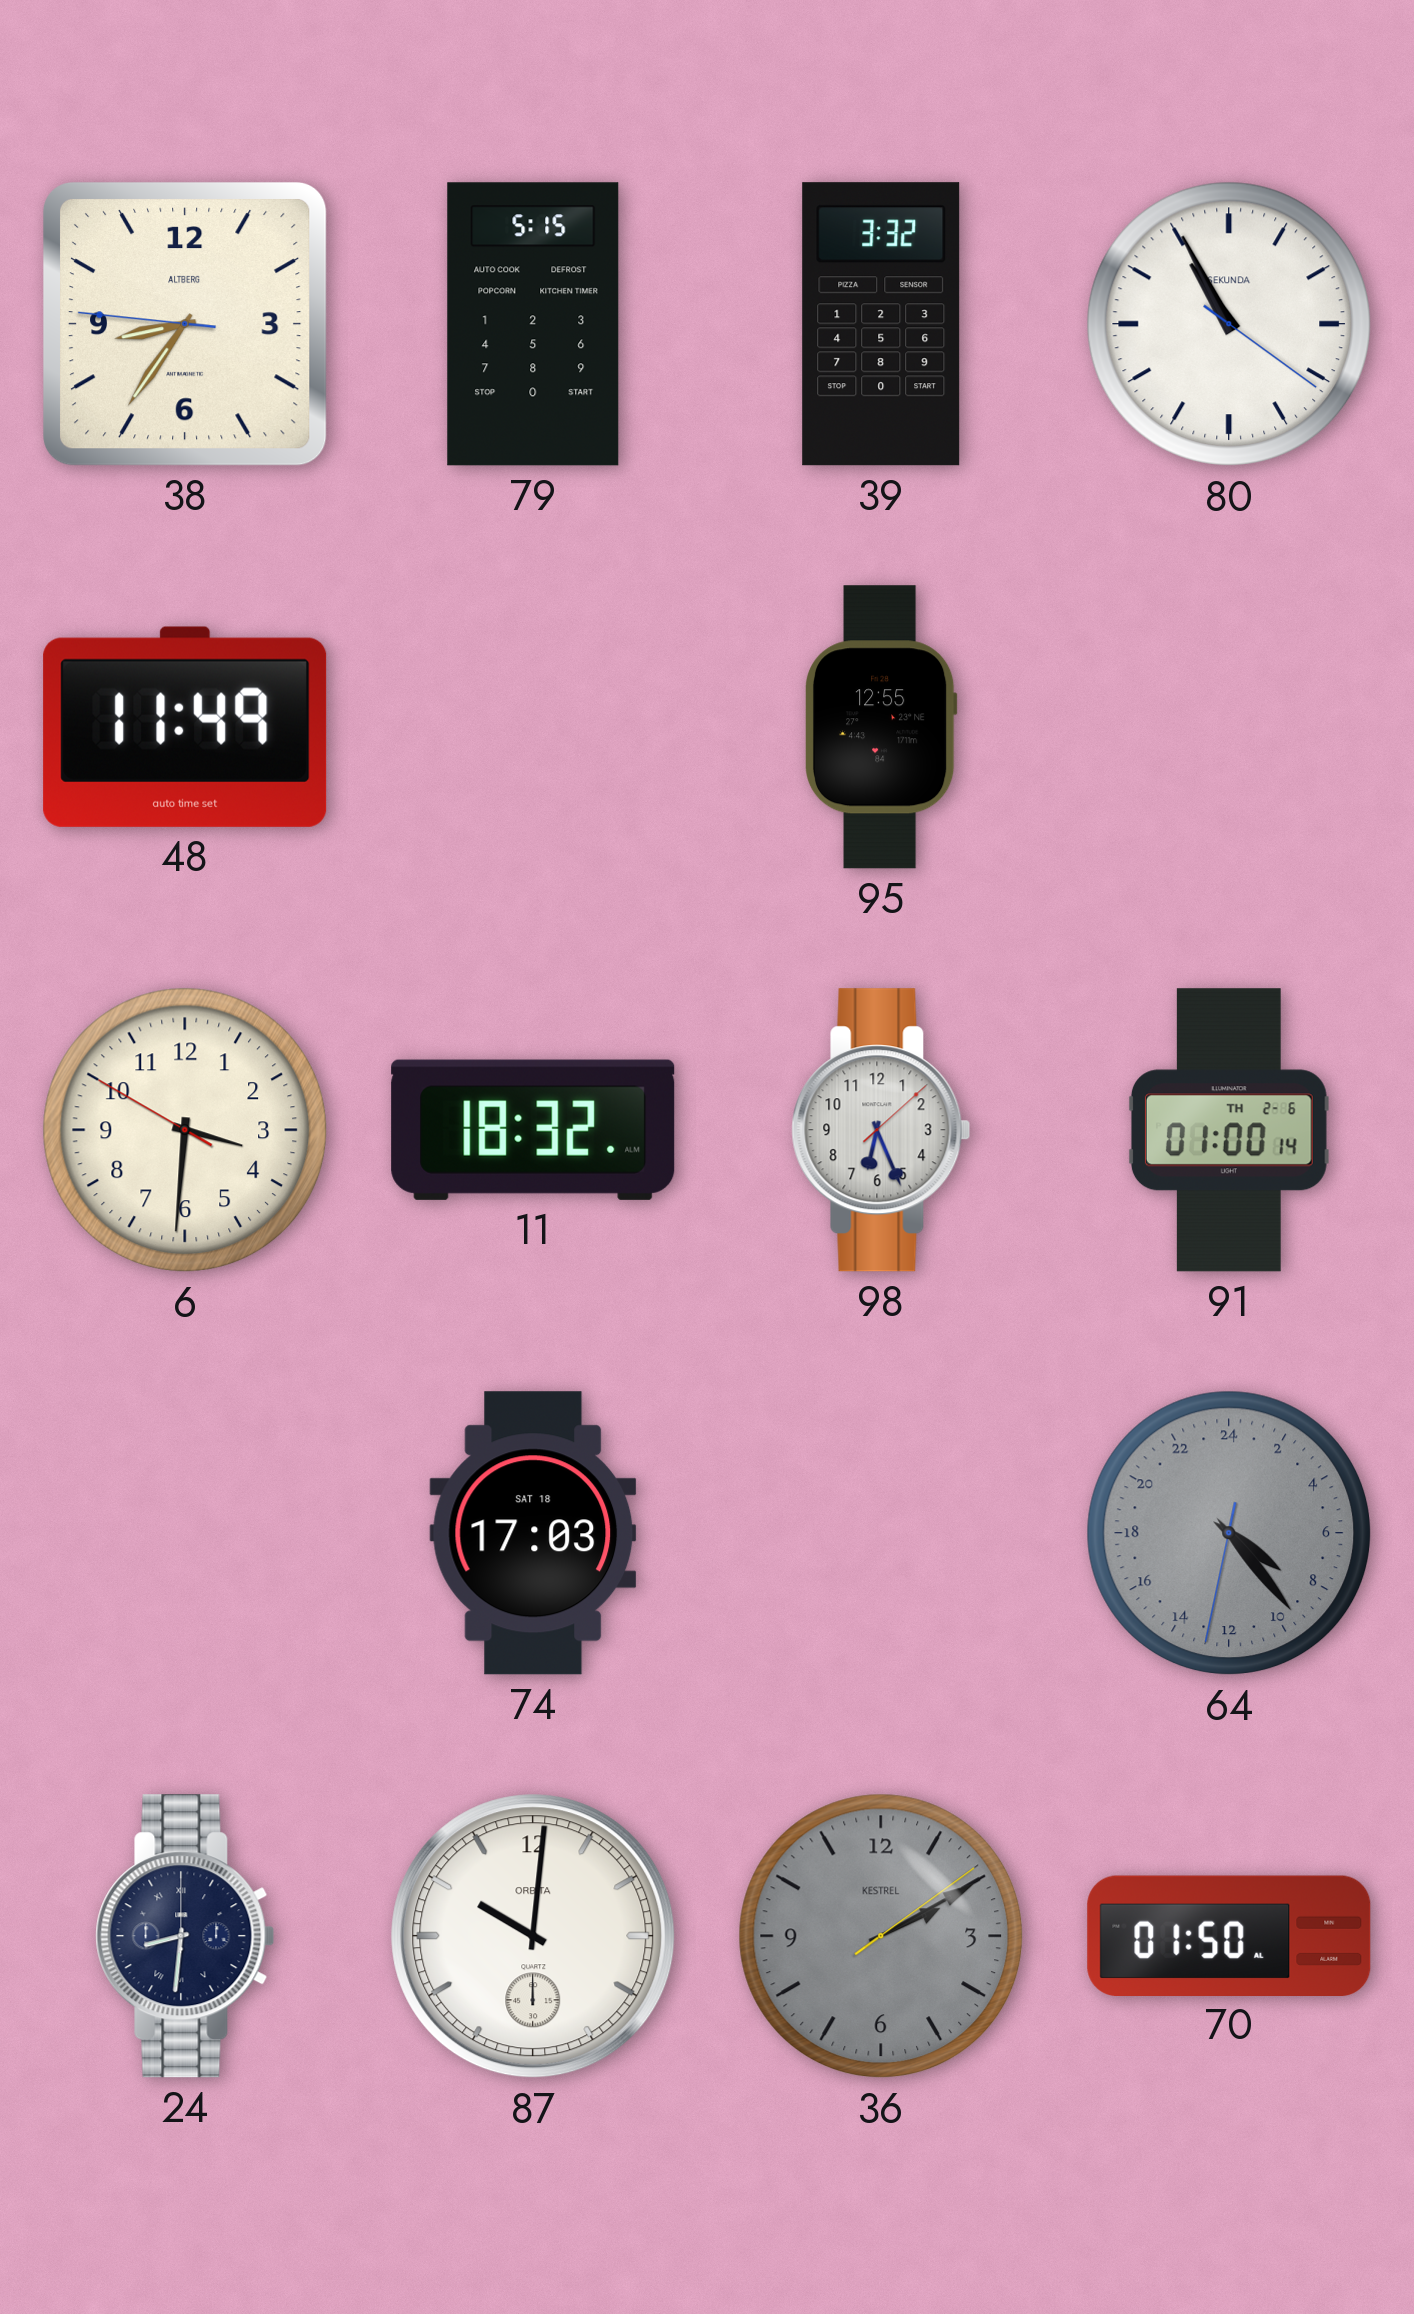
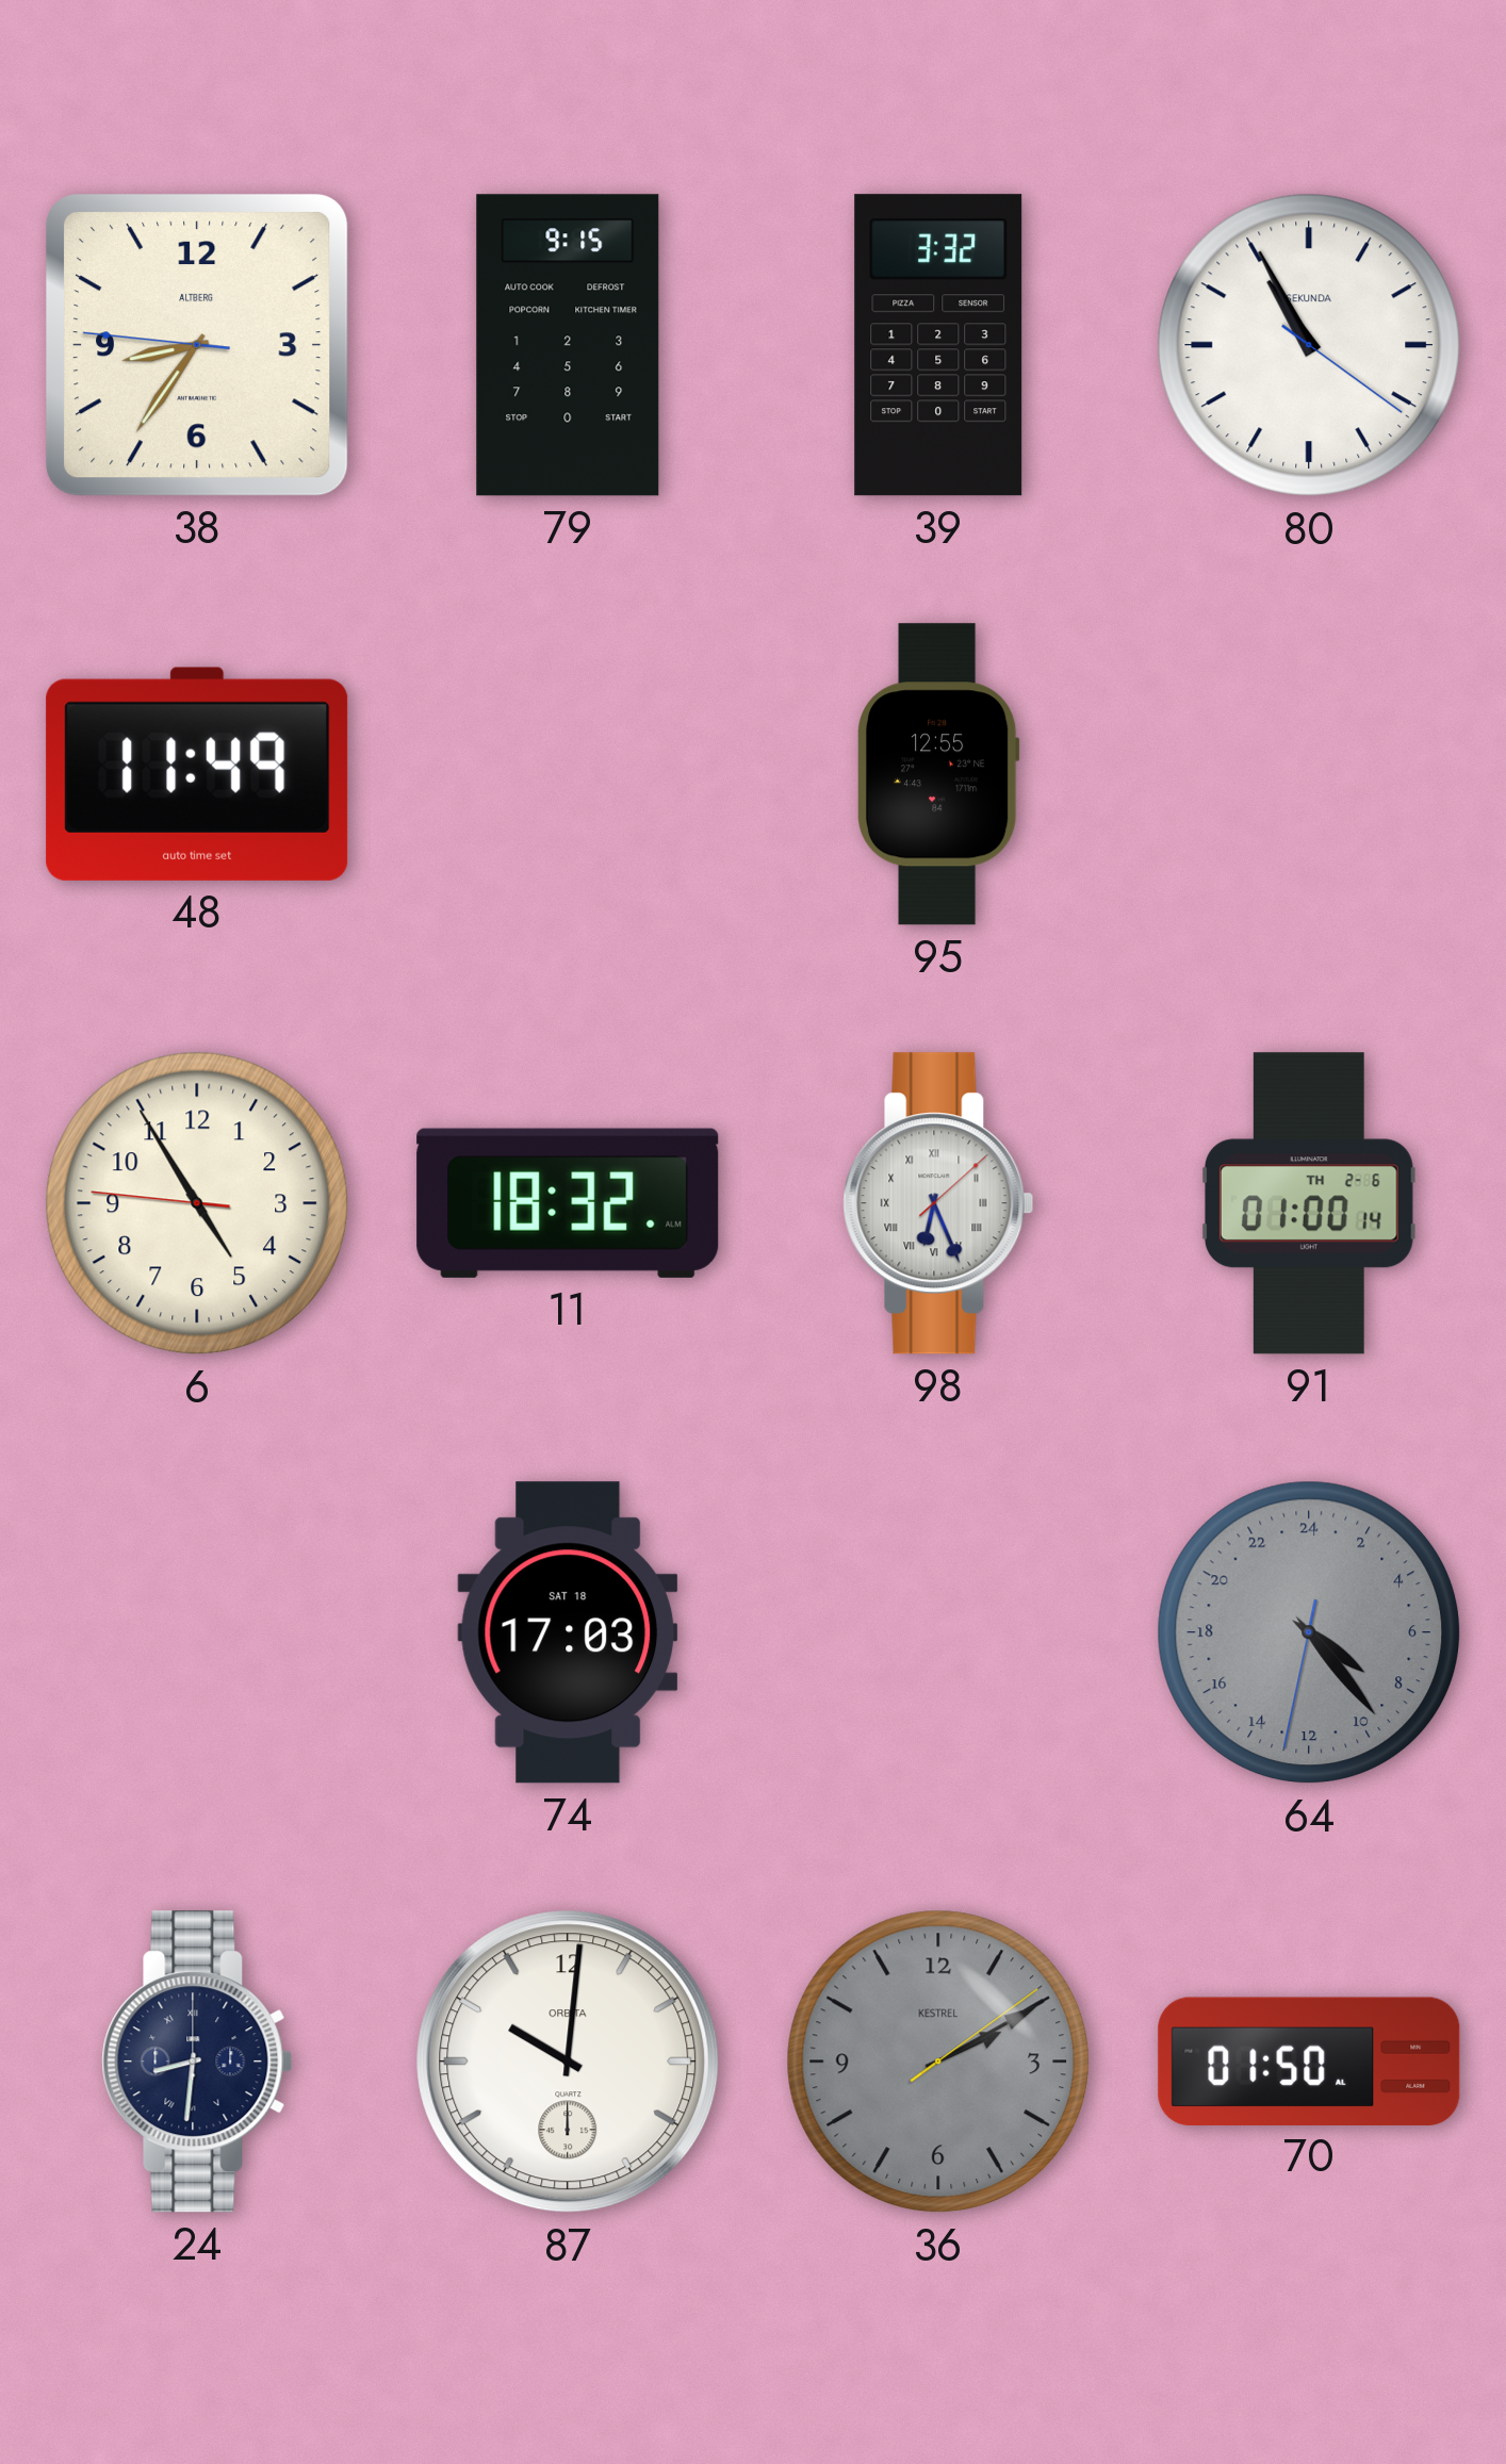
79: 5:15 -> 9:15 (568, 345)
6: 3:30 -> 4:54 (197, 1203)
98 numerals: Arabic -> Roman (938, 1203)
